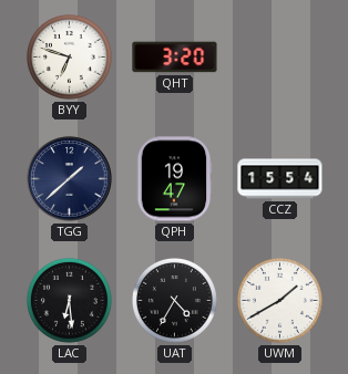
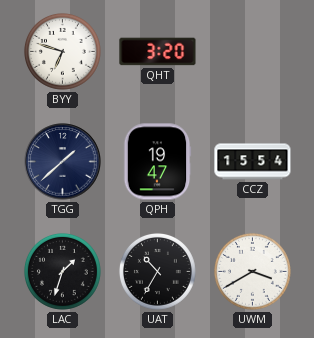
LAC: 6:29 -> 1:33 (62, 271)
UAT: 4:35 -> 10:35 (157, 271)
UWM: 1:40 -> 3:40 (252, 271)
